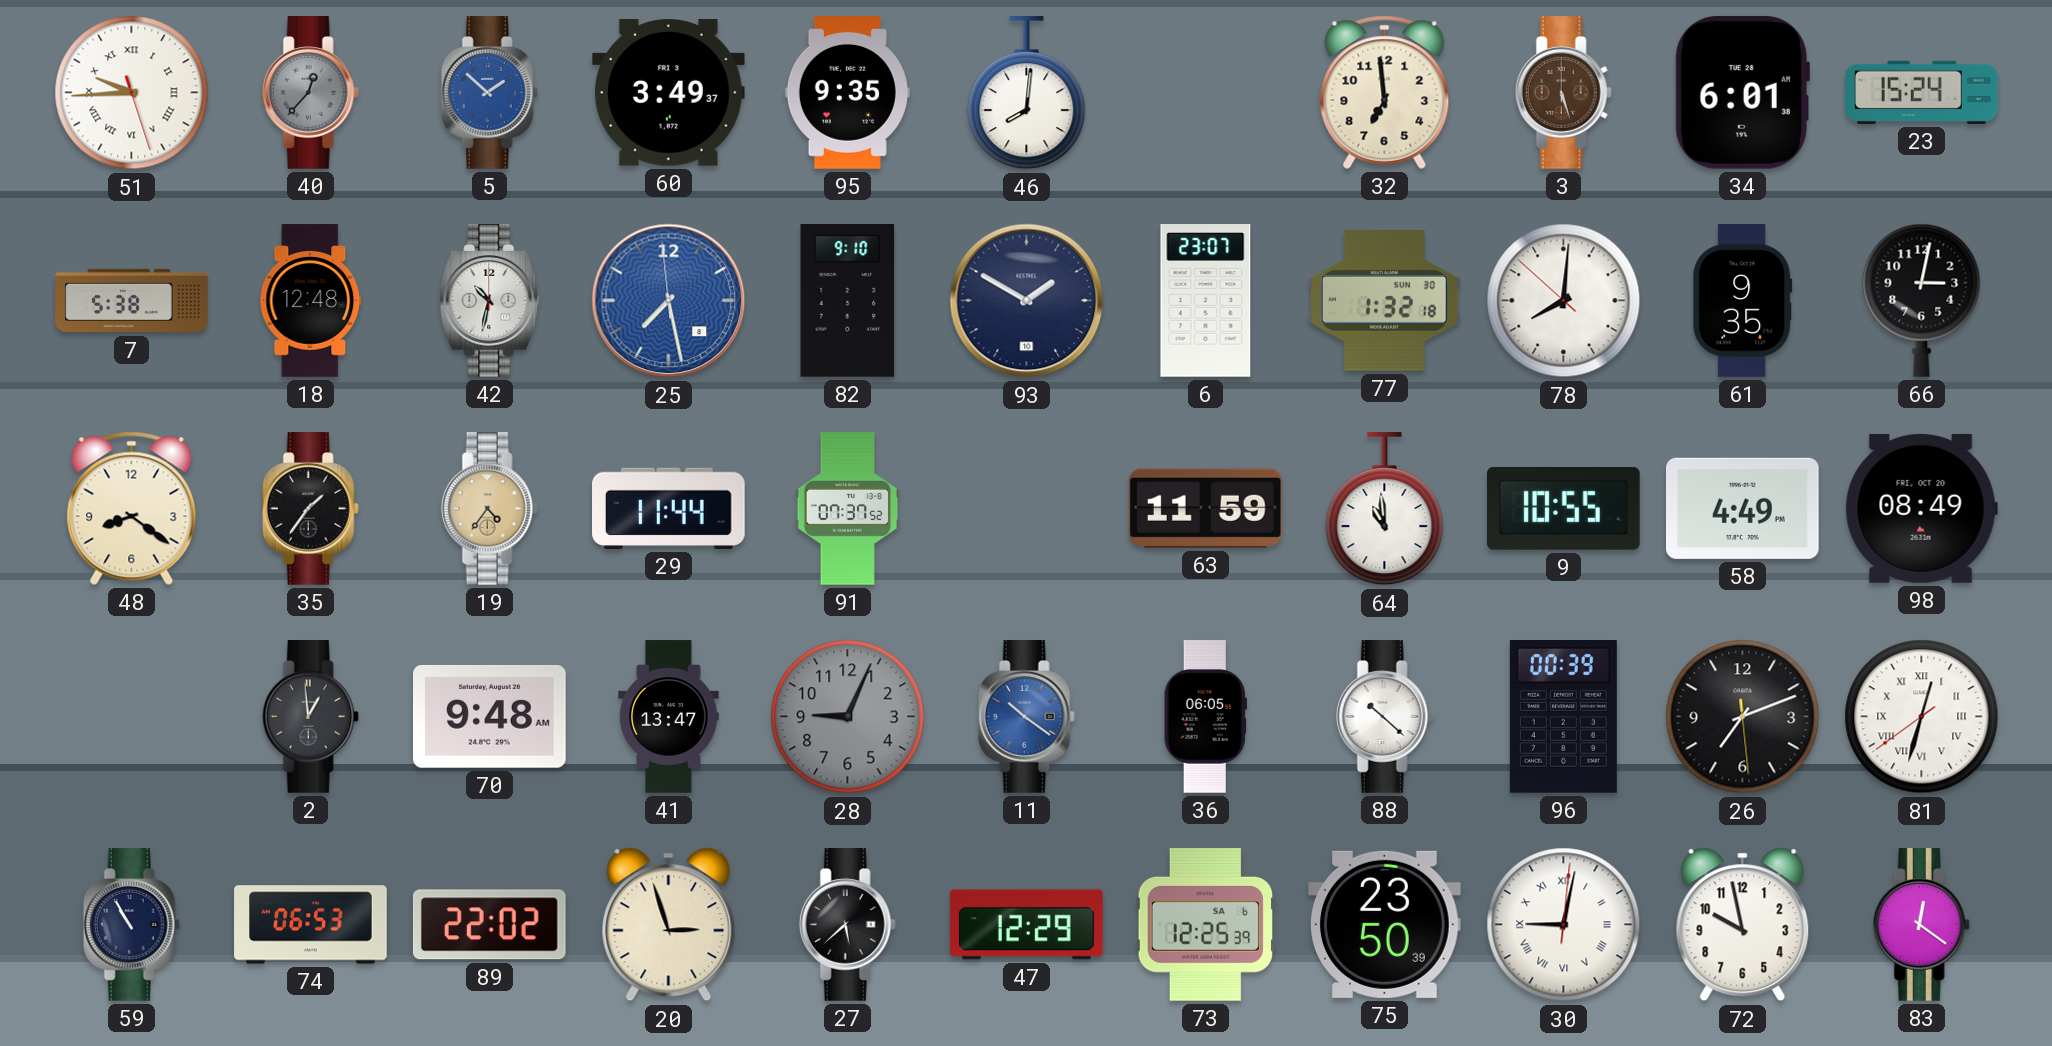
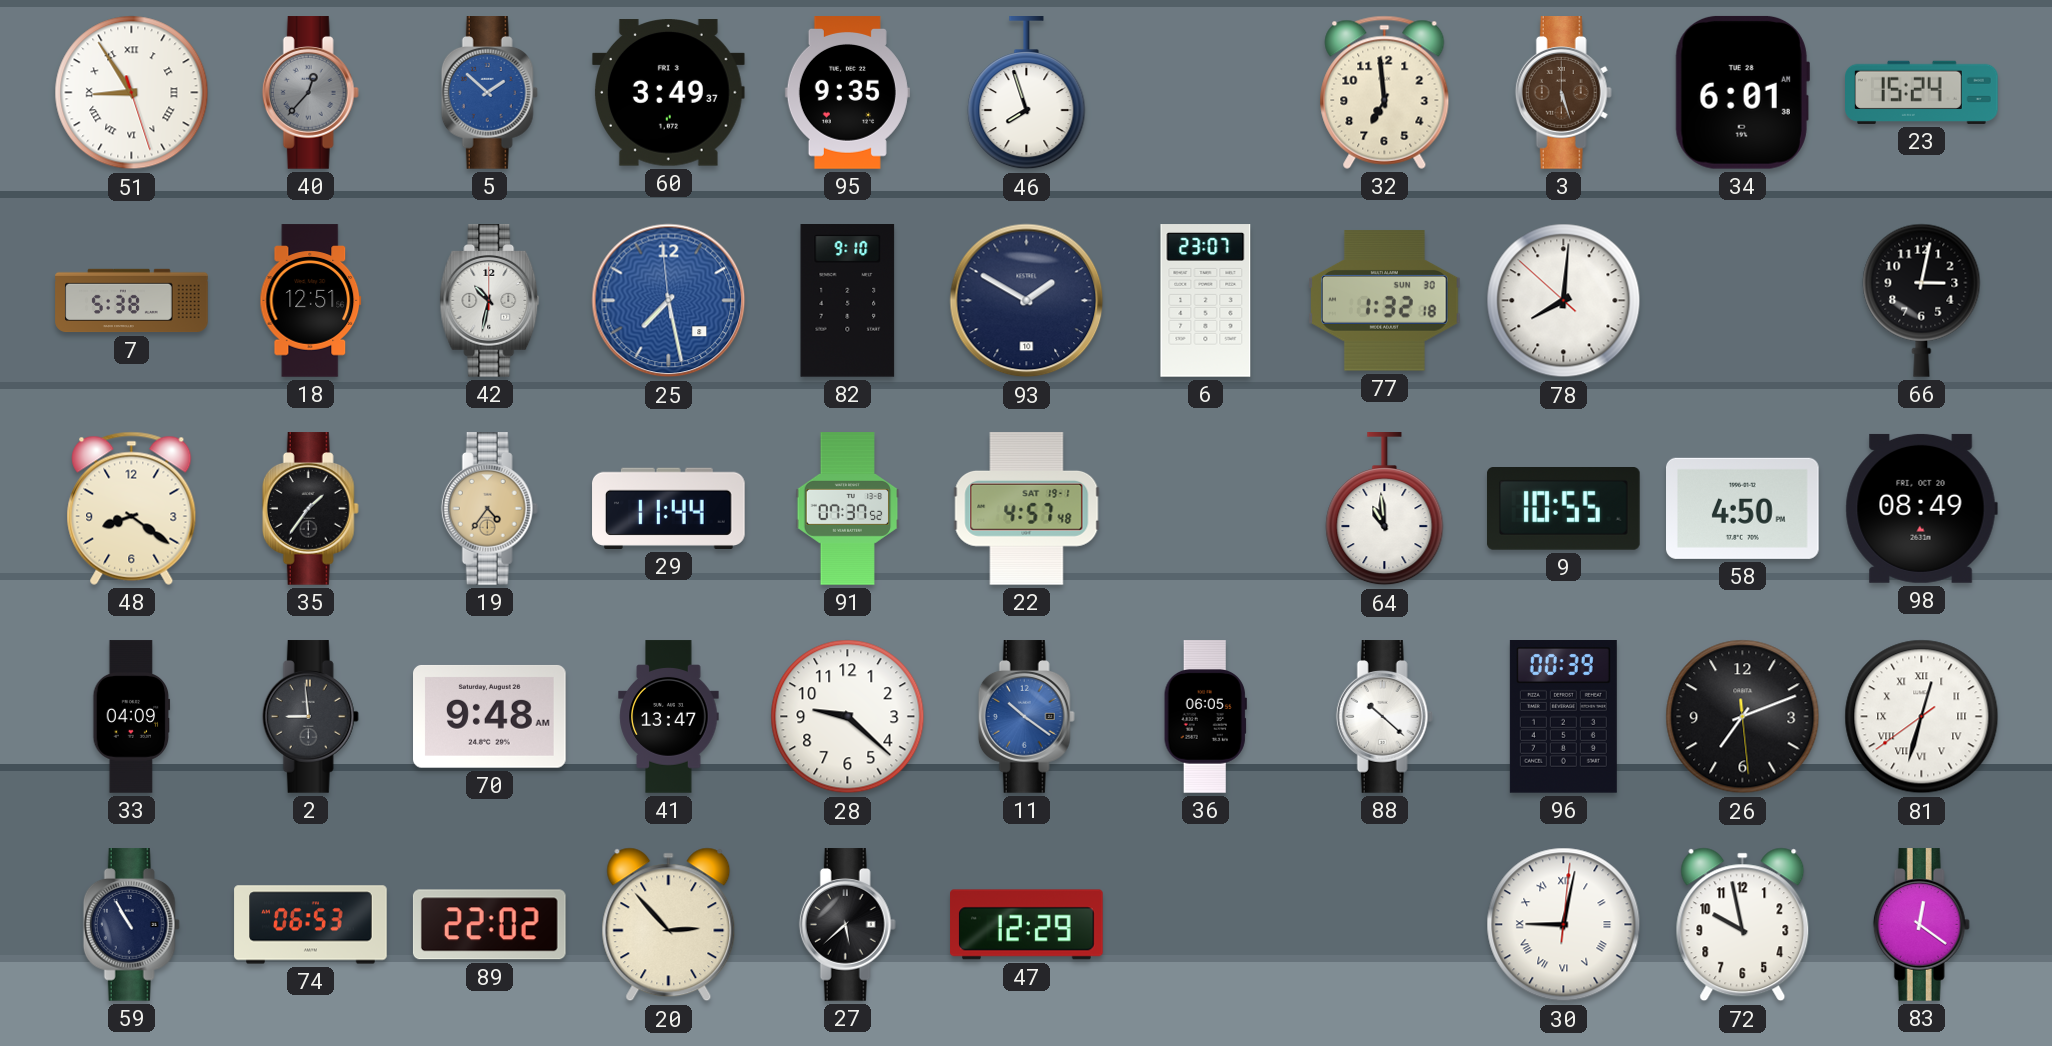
51: 9:44 -> 8:54 (132, 93)
46: 8:01 -> 7:57 (1027, 94)
18: 12:48 -> 12:51 (311, 301)
61: 9:35 -> none (1743, 301)
22: none -> 4:57 (1027, 509)
63: 11:59 -> none (1205, 508)
58: 4:49 -> 4:50 (1743, 508)
33: none -> 04:09 (132, 717)
2: 12:59 -> 8:59 (310, 717)
28: 9:04 -> 9:22 (848, 717)
28 dial: grey -> white (848, 717)
20: 2:57 -> 2:53 (669, 925)
73: 12:25 -> none (1205, 925)
75: 23:50 -> none (1385, 924)
